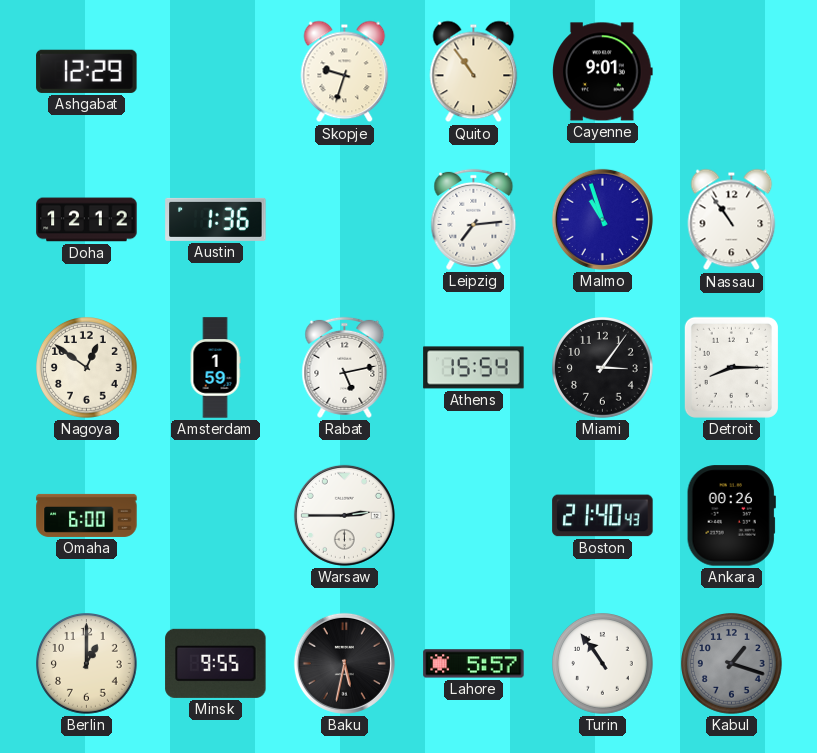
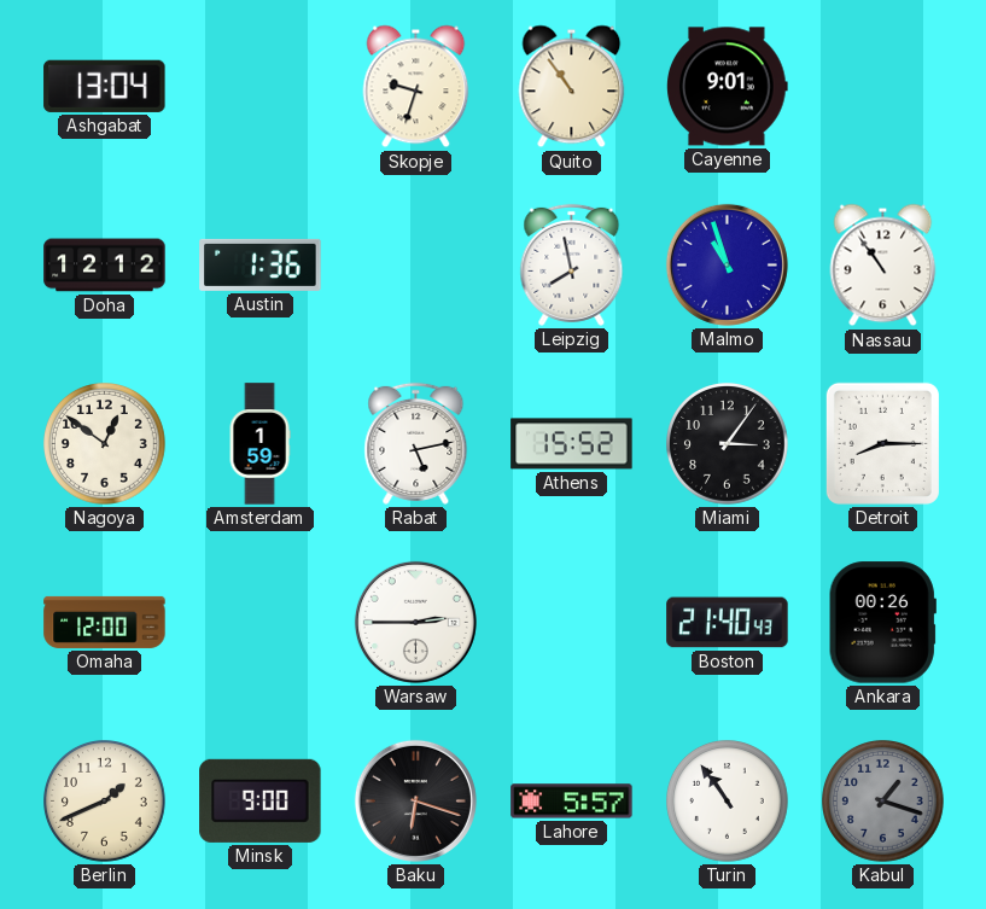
Ashgabat: 12:29 -> 13:04 (105, 86)
Leipzig: 7:14 -> 7:58 (572, 264)
Athens: 15:54 -> 15:52 (572, 444)
Omaha: 6:00 -> 12:00 (105, 622)
Berlin: 1:00 -> 1:41 (105, 802)
Minsk: 9:55 -> 9:00 (261, 800)
Baku: 5:32 -> 6:18 (415, 800)
